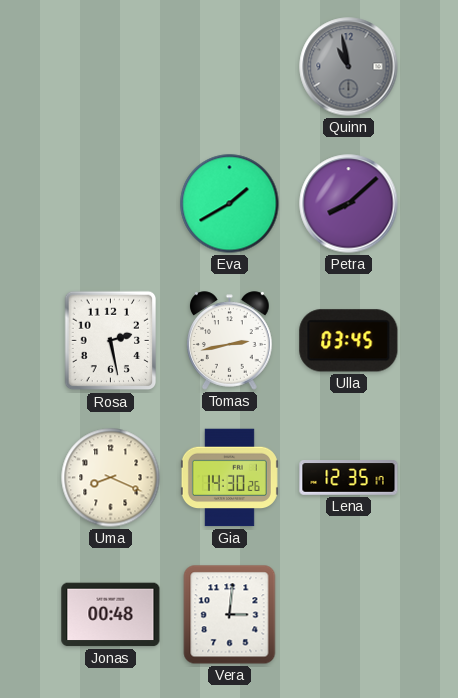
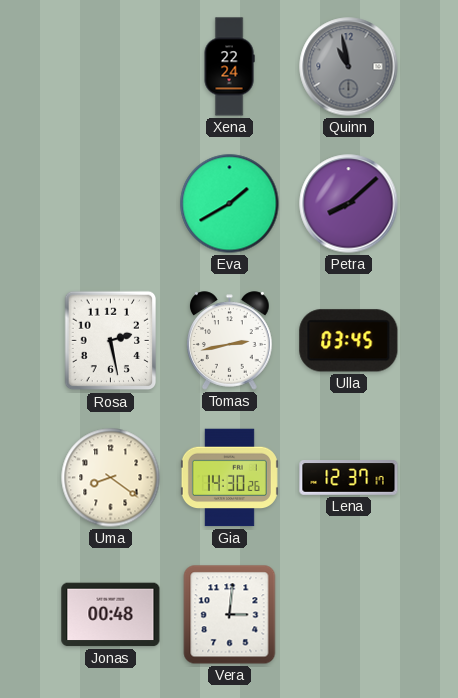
Xena: none -> 22:24 (229, 67)
Uma: 8:19 -> 8:21 (111, 478)
Lena: 12:35 -> 12:37 (349, 478)
